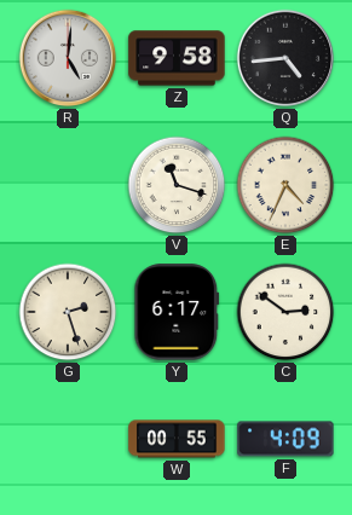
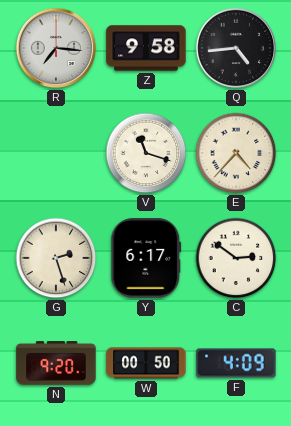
R: 5:01 -> 7:16 (56, 48)
E: 4:34 -> 4:37 (236, 153)
N: none -> 9:20 (56, 363)
W: 00:55 -> 00:50 (146, 363)
